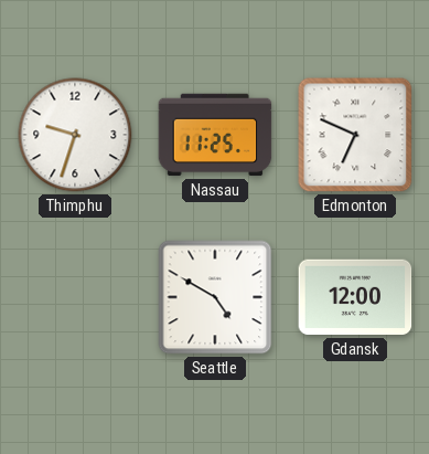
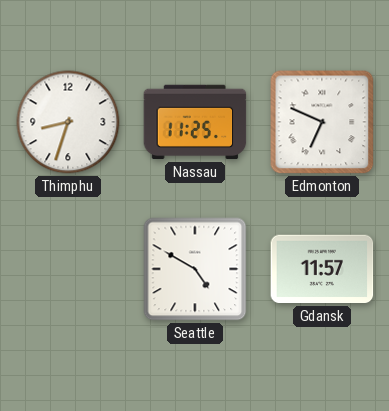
Thimphu: 9:33 -> 8:33 (68, 122)
Gdansk: 12:00 -> 11:57 (322, 269)
